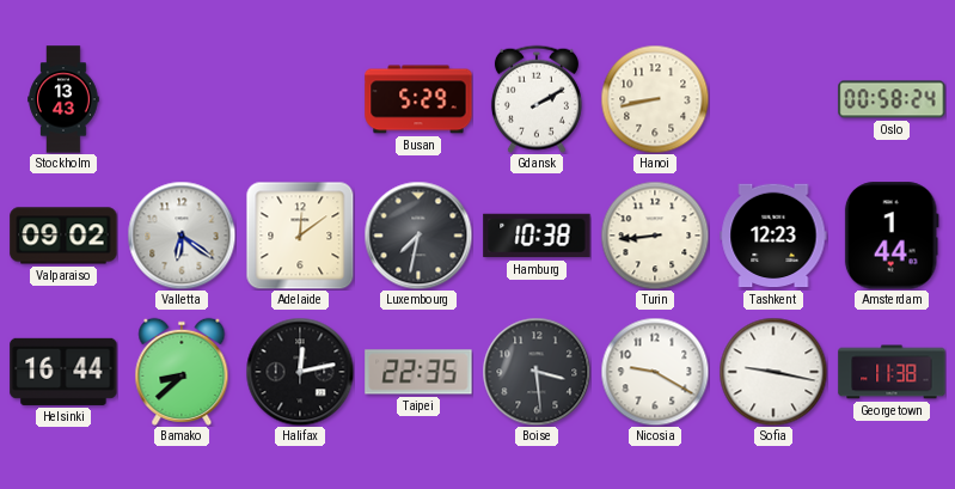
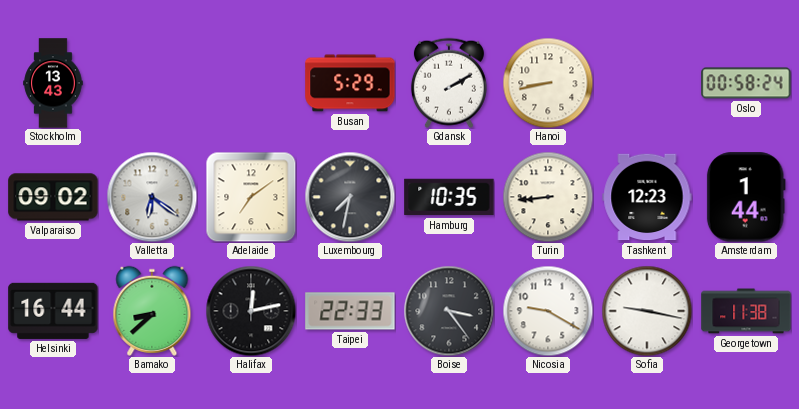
Adelaide: 12:09 -> 7:09 (251, 197)
Hamburg: 10:38 -> 10:35 (449, 197)
Taipei: 22:35 -> 22:33 (350, 311)
Boise: 3:29 -> 3:24 (449, 311)
